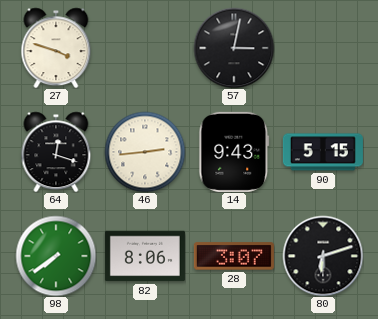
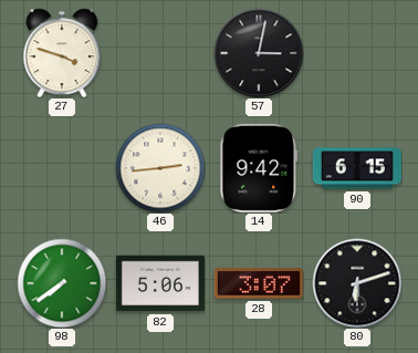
64: 12:18 -> none (56, 152)
14: 9:43 -> 9:42 (259, 168)
90: 5:15 -> 6:15 (357, 168)
82: 8:06 -> 5:06 (160, 283)
